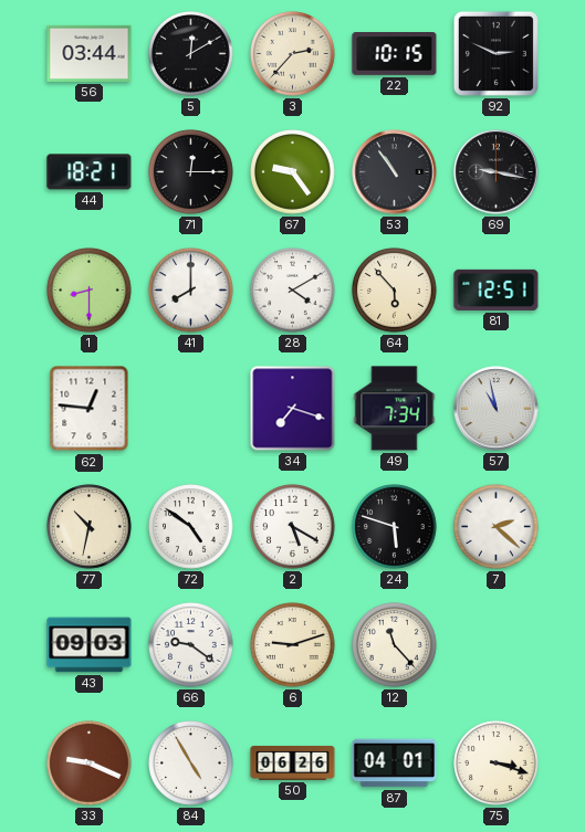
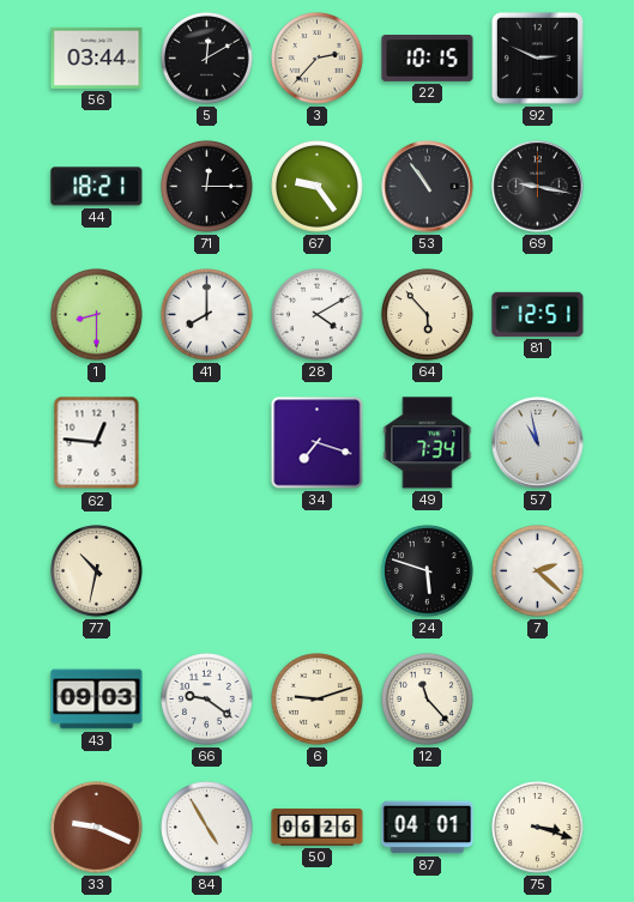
72: 4:51 -> none (191, 527)
2: 5:20 -> none (293, 527)
